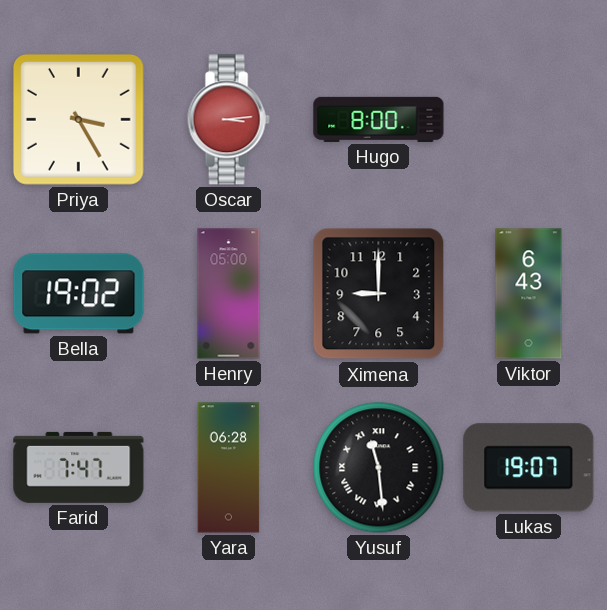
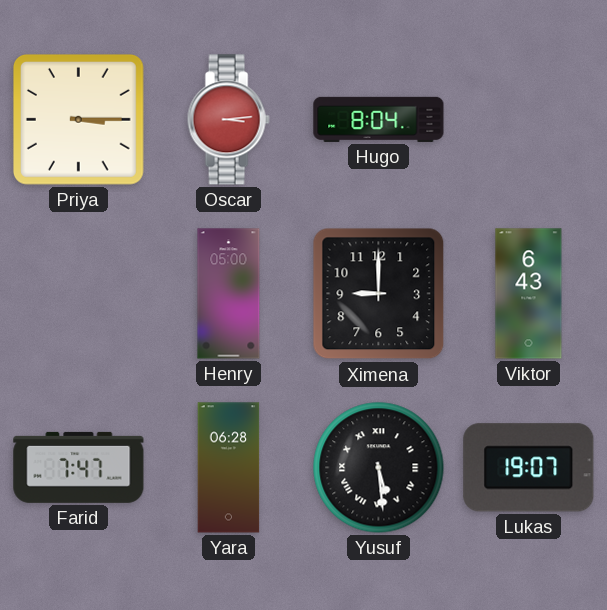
Priya: 3:25 -> 3:15 (78, 119)
Hugo: 8:00 -> 8:04 (379, 119)
Bella: 19:02 -> none (79, 294)
Yusuf: 11:29 -> 5:29 (379, 468)
